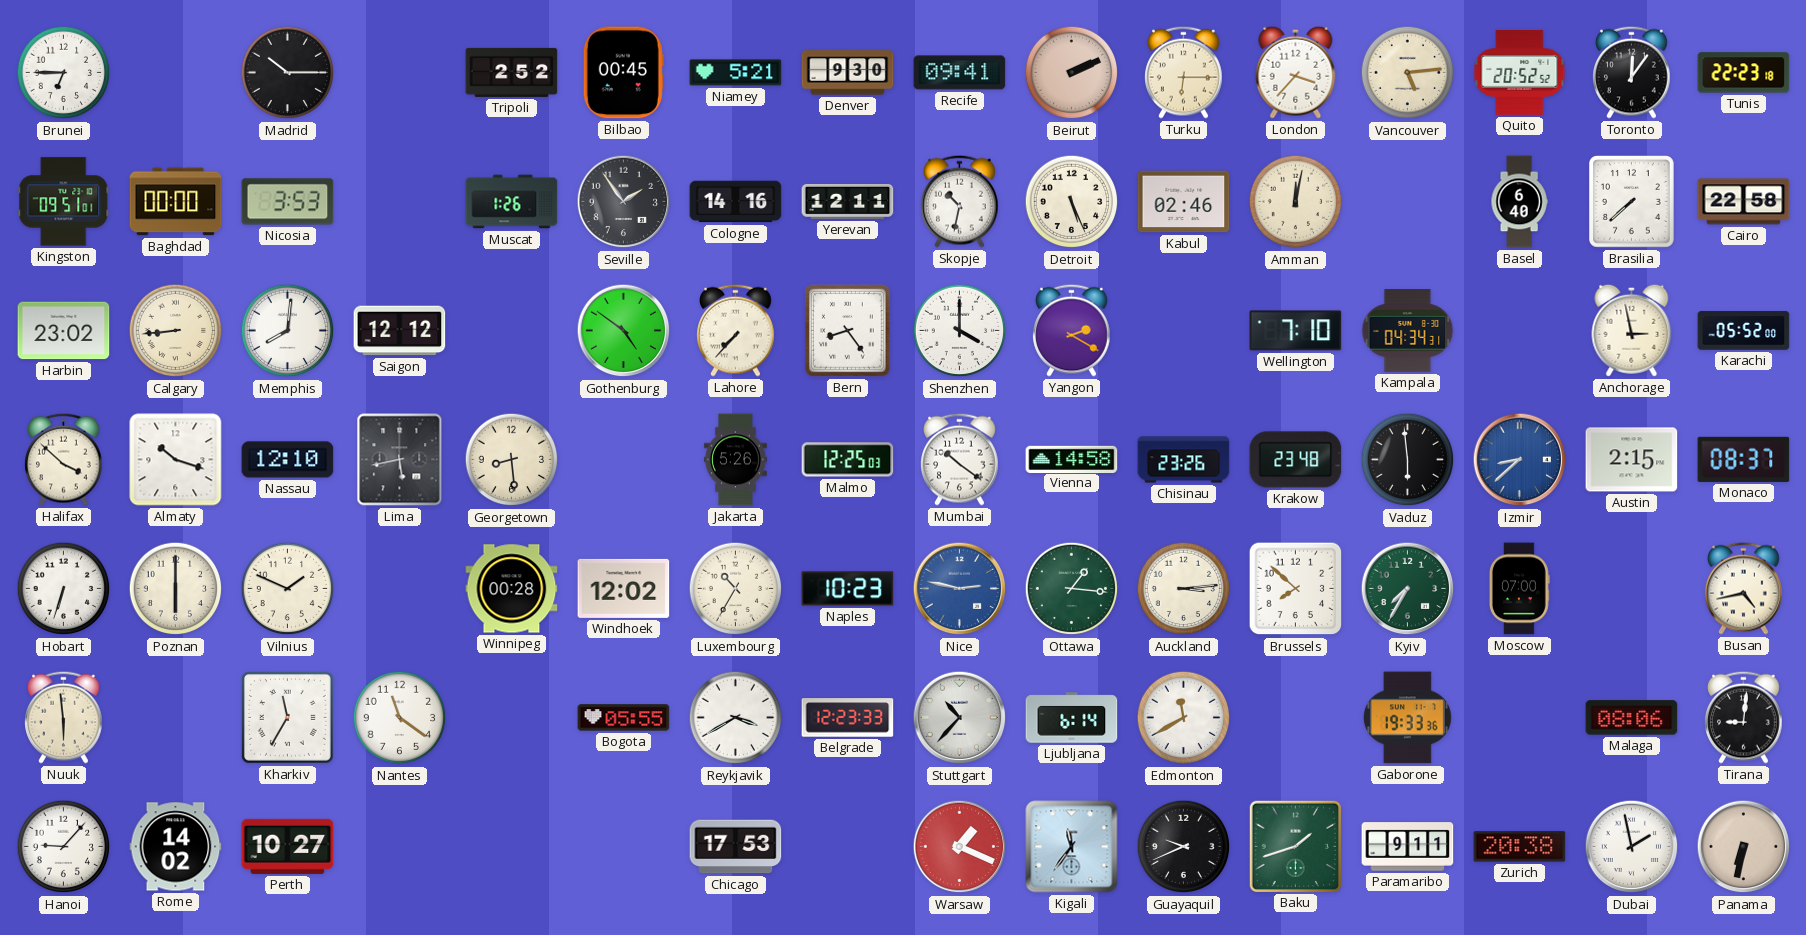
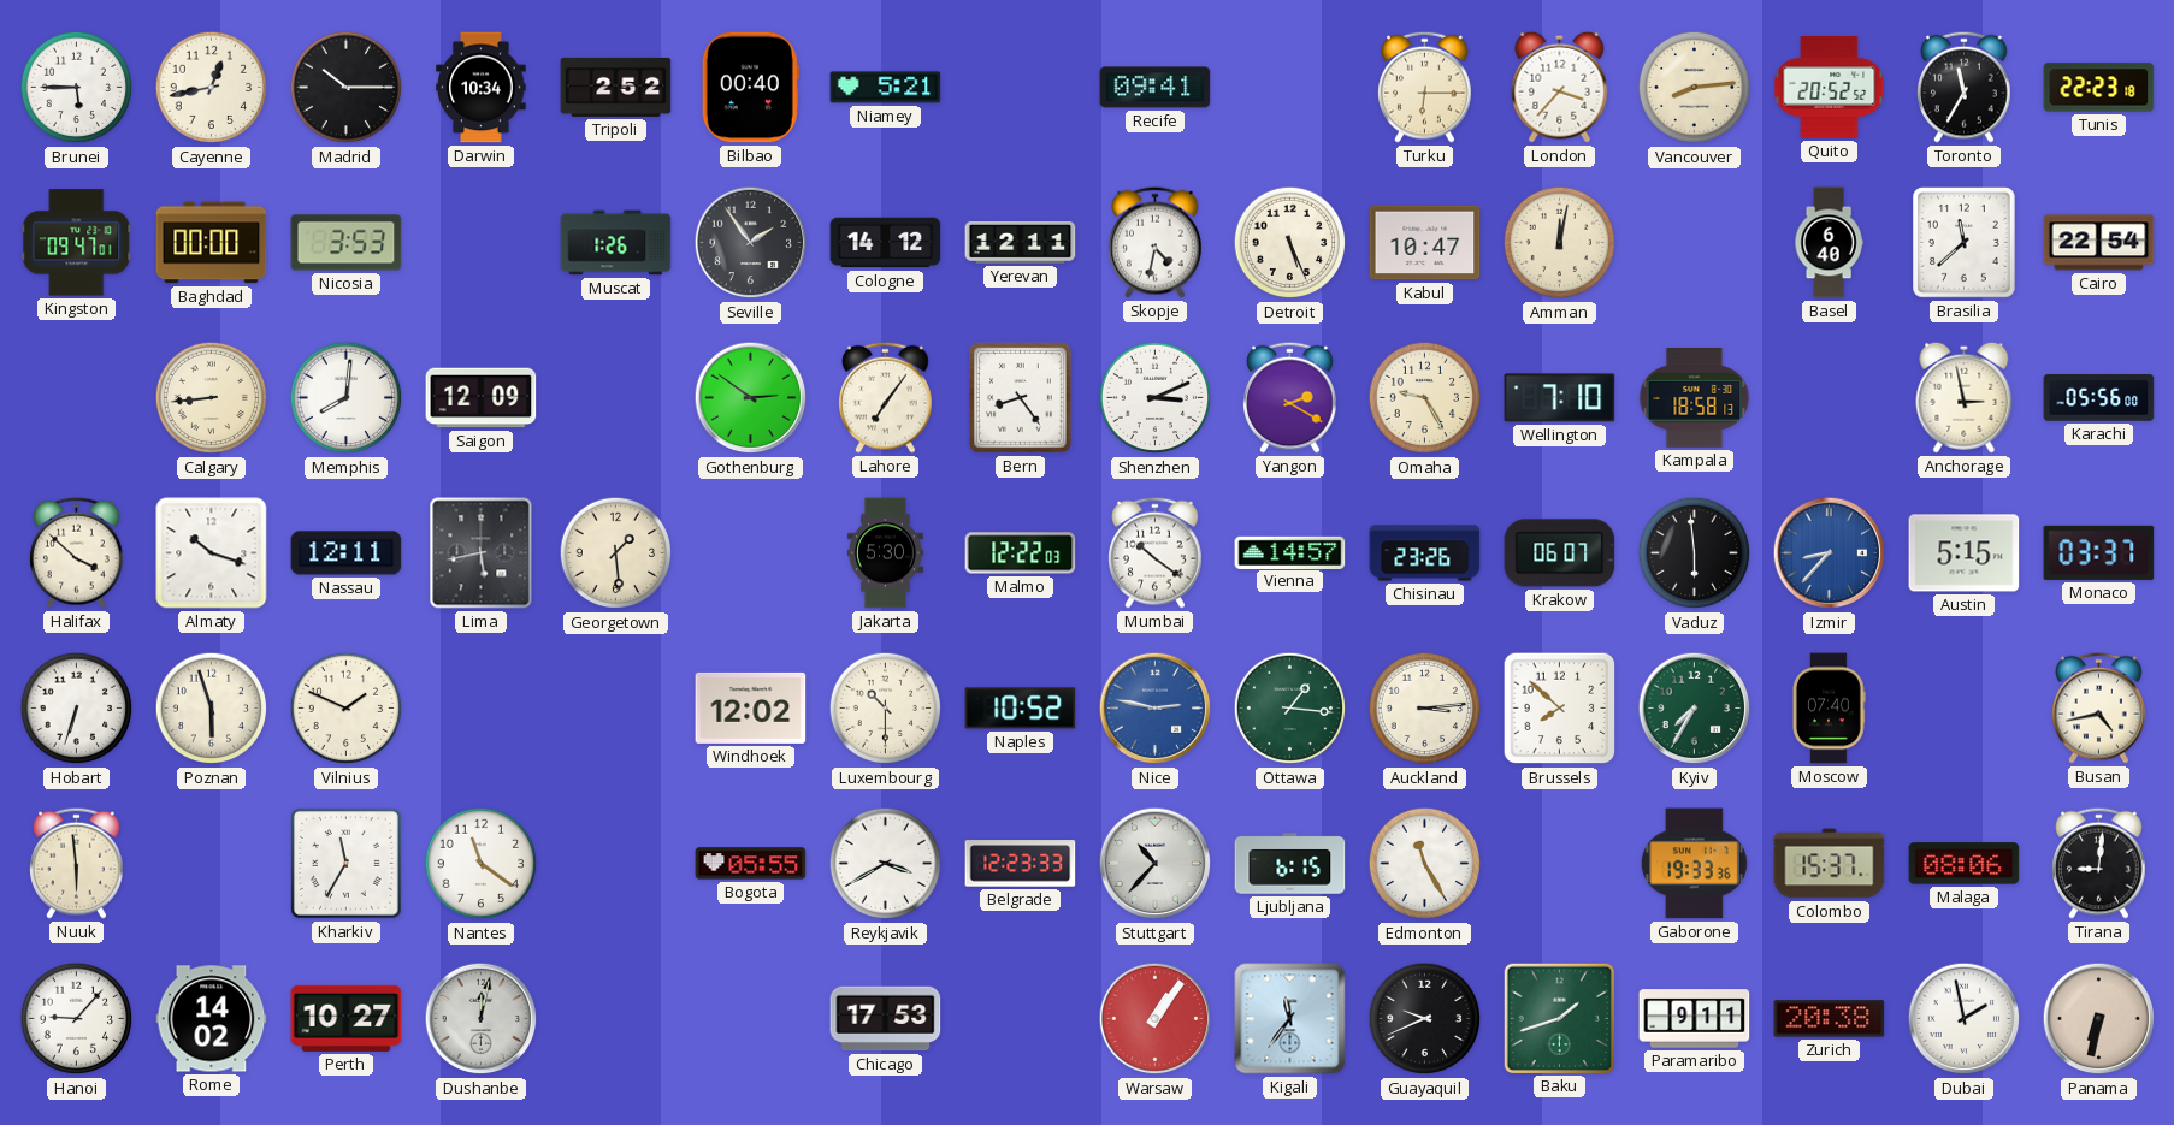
Brunei: 6:45 -> 5:45 (77, 88)
Cayenne: none -> 12:43 (212, 88)
Darwin: none -> 10:34 (482, 88)
Bilbao: 00:45 -> 00:40 (750, 88)
Denver: 9:30 -> none (848, 73)
Beirut: 2:11 -> none (1072, 73)
Vancouver: 5:14 -> 8:14 (1695, 88)
Toronto: 12:06 -> 11:35 (1965, 87)
Kingston: 09:51 -> 09:47 (77, 243)
Cologne: 14:16 -> 14:12 (886, 243)
Skopje: 10:32 -> 4:32 (1156, 242)
Kabul: 02:46 -> 10:47 (1425, 243)
Brasilia: 7:38 -> 11:38 (1965, 243)
Cairo: 22:58 -> 22:54 (2099, 243)
Harbin: 23:02 -> none (64, 331)
Saigon: 12:12 -> 12:09 (482, 398)
Gothenburg: 4:51 -> 2:51 (751, 398)
Lahore: 7:37 -> 7:06 (886, 397)
Shenzhen: 4:00 -> 3:11 (1156, 398)
Omaha: none -> 9:25 (1425, 398)
Kampala: 04:34 -> 18:58 (1695, 398)
Karachi: 05:52 -> 05:56 (2099, 398)
Nassau: 12:10 -> 12:11 (347, 553)
Georgetown: 8:29 -> 1:29 (616, 553)
Jakarta: 5:26 -> 5:30 (885, 553)
Malmo: 12:25 -> 12:22 (1021, 553)
Vienna: 14:58 -> 14:57 (1290, 552)
Krakow: 23:48 -> 06:07 (1560, 553)
Izmir: 8:38 -> 8:37 (1830, 553)
Austin: 2:15 -> 5:15 (1965, 553)
Monaco: 08:37 -> 03:37 (2099, 552)
Poznan: 6:00 -> 5:57 (212, 709)
Winnipeg: 00:28 -> none (512, 589)
Luxembourg: 10:35 -> 10:30 (886, 709)
Naples: 10:23 -> 10:52 (1021, 709)
Moscow: 07:00 -> 07:40 (1829, 709)
Ljubljana: 6:14 -> 6:15 (1290, 864)
Edmonton: 11:40 -> 11:25 (1425, 864)
Colombo: none -> 15:37 (1830, 864)
Dushanbe: none -> 12:02 (482, 1019)
Warsaw: 1:19 -> 1:06 (1156, 1019)
